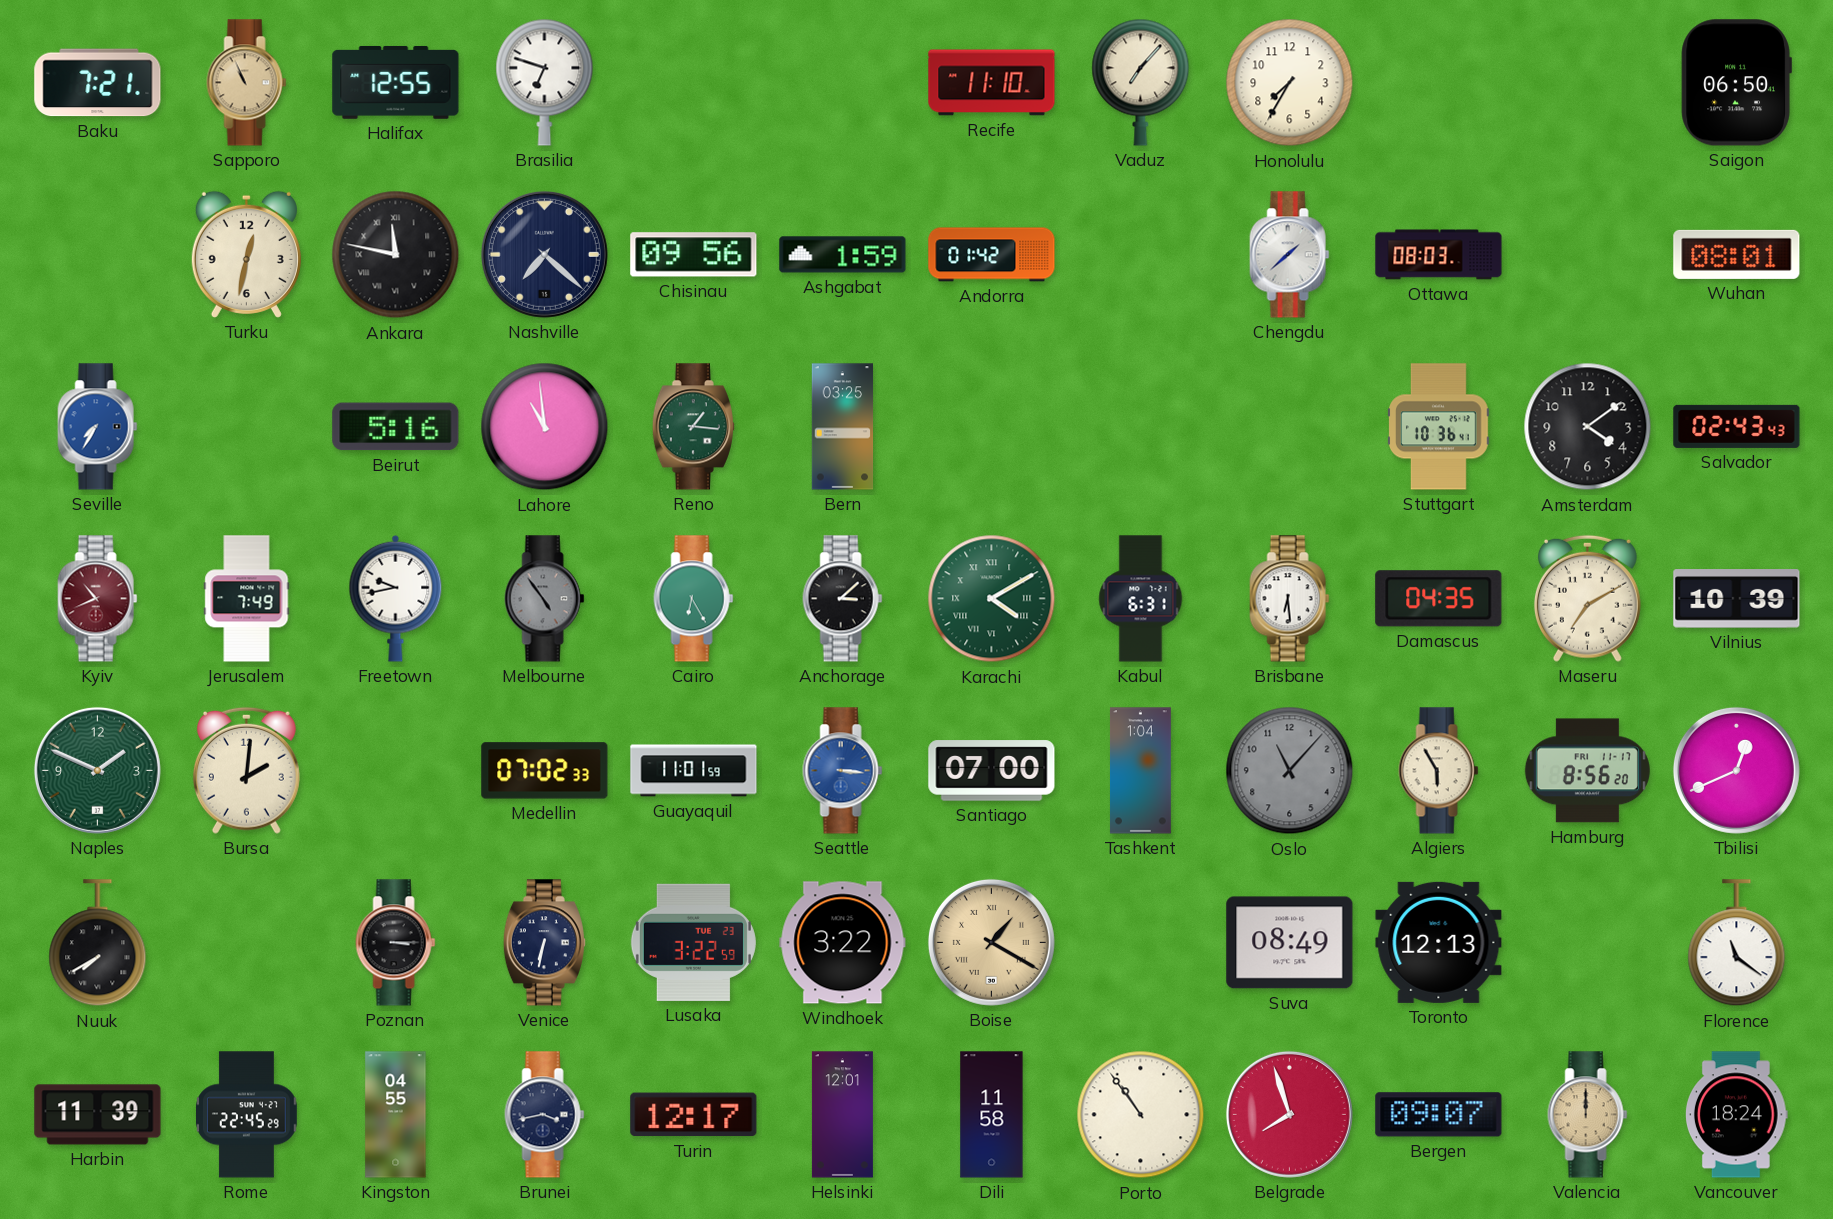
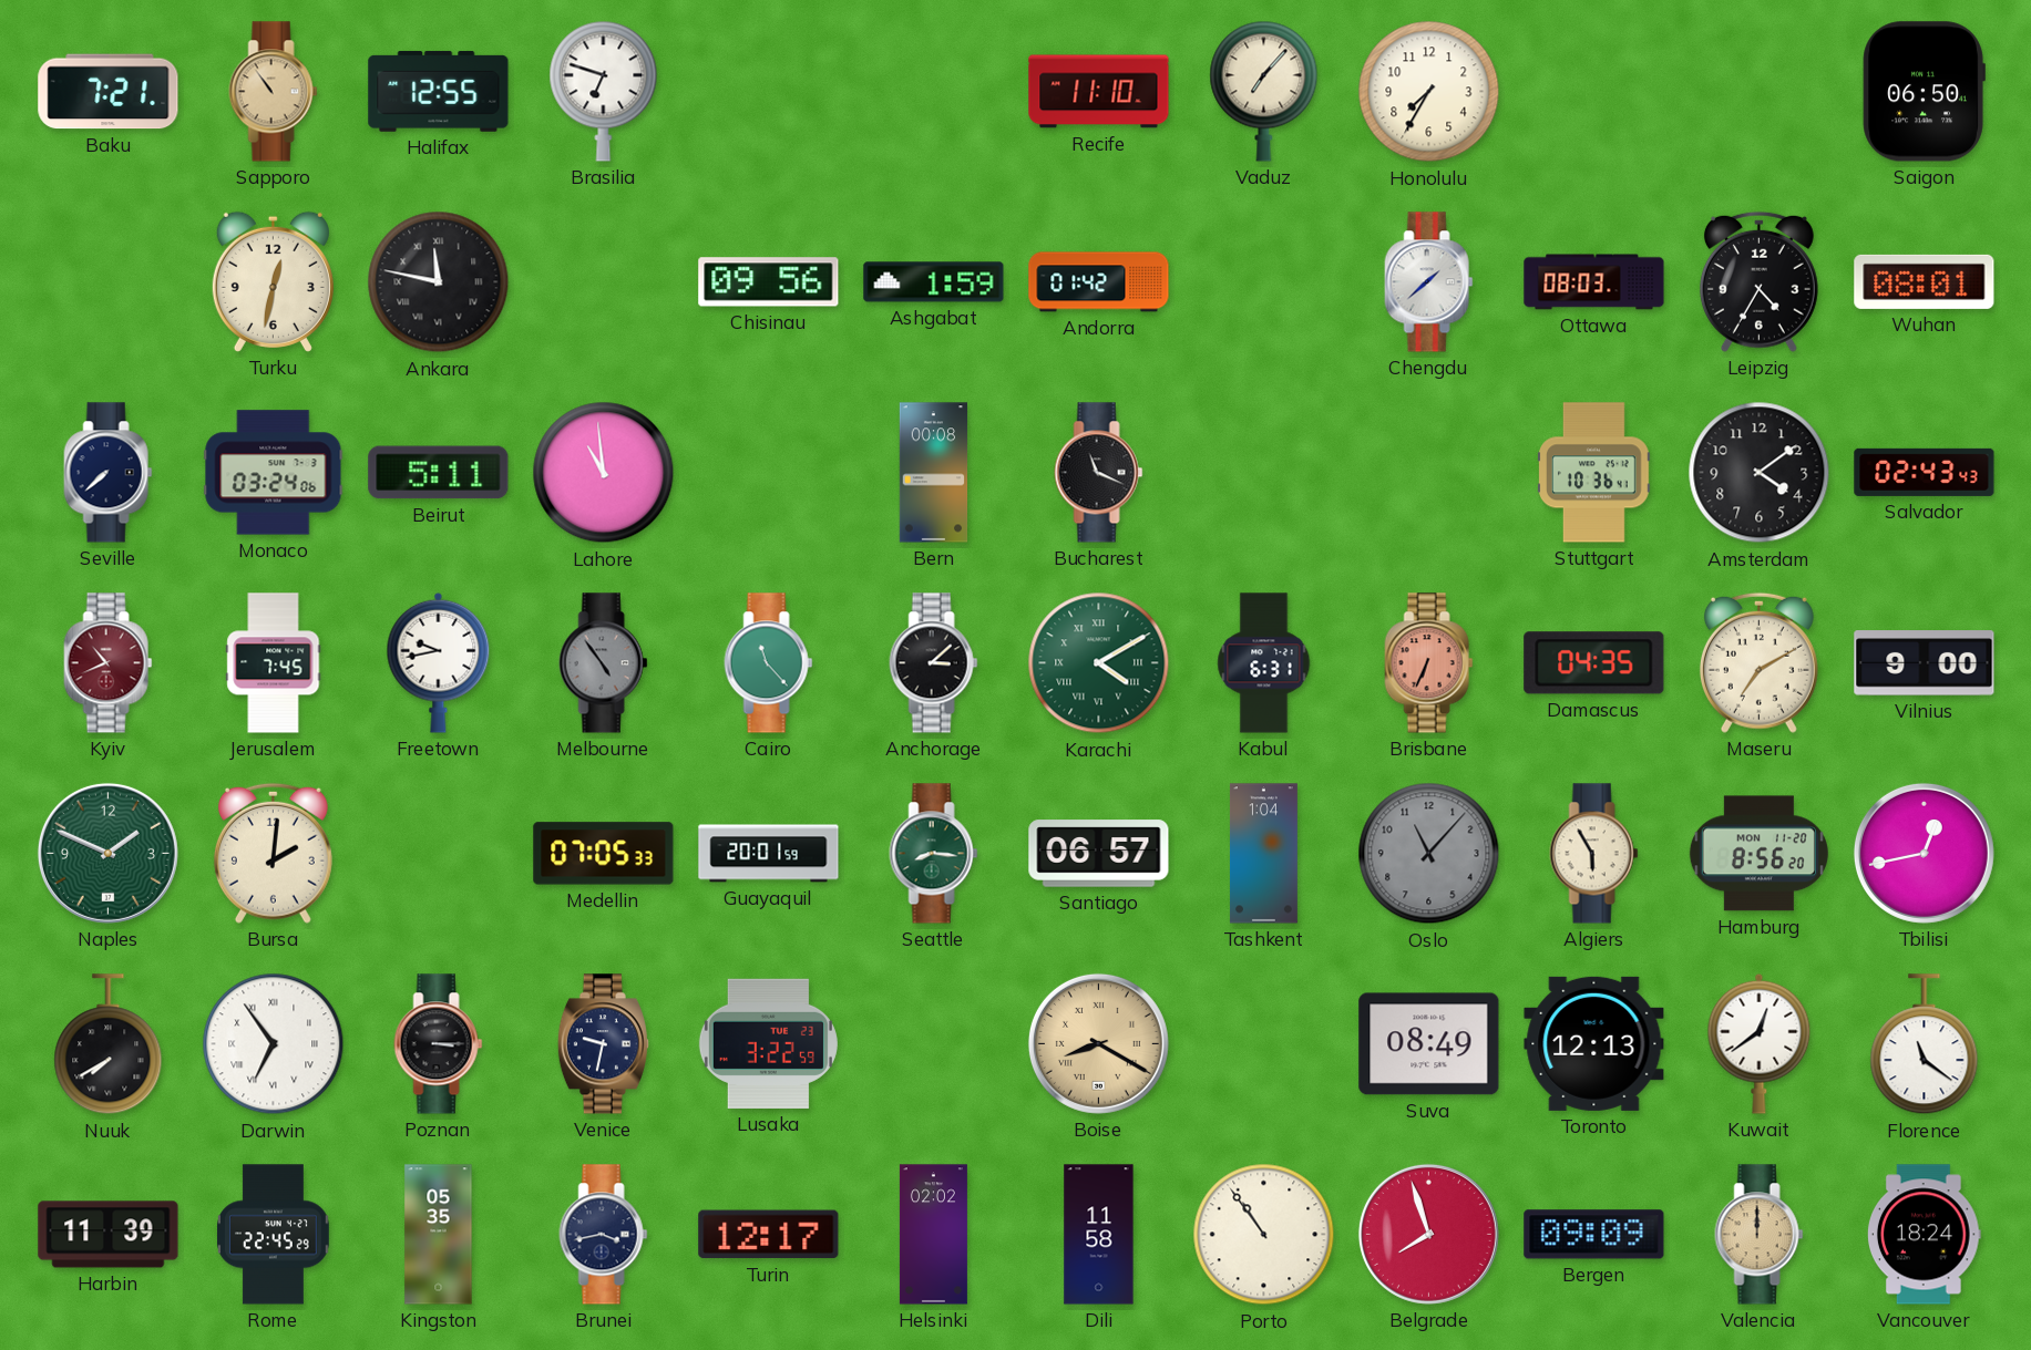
Sapporo: 10:56 -> 10:54 (274, 92)
Nashville: 7:22 -> none (544, 254)
Leipzig: none -> 4:35 (1758, 281)
Seville: 7:35 -> 7:38 (109, 473)
Seville dial: blue -> navy (109, 473)
Monaco: none -> 03:24 (274, 473)
Beirut: 5:16 -> 5:11 (439, 473)
Reno: 1:16 -> none (693, 427)
Bern: 03:25 -> 00:08 (934, 473)
Bucharest: none -> 11:19 (1099, 473)
Jerusalem: 7:49 -> 7:45 (274, 663)
Cairo: 6:25 -> 11:23 (769, 663)
Brisbane: 6:29 -> 6:34 (1429, 663)
Brisbane dial: white -> salmon (1429, 663)
Vilnius: 10:39 -> 9:00 (1925, 663)
Medellin: 07:02 -> 07:05 (604, 854)
Guayaquil: 11:01 -> 20:01 (769, 854)
Seattle: 3:16 -> 8:16 (934, 854)
Seattle dial: blue -> green (934, 854)
Santiago: 07:00 -> 06:57 (1099, 854)
Hamburg date: FRI 11-17 -> MON 11-20 (1758, 854)
Tbilisi: 12:41 -> 12:43 (1924, 853)
Darwin: none -> 6:54 (274, 1044)
Venice: 6:32 -> 9:32 (603, 1044)
Windhoek: 3:22 -> none (843, 943)
Boise: 1:20 -> 8:20 (1098, 1043)
Kuwait: none -> 12:39 (1760, 1043)
Kingston: 04:55 -> 05:35 (439, 1235)
Helsinki: 12:01 -> 02:02 (933, 1235)
Bergen: 09:07 -> 09:09 (1594, 1235)
